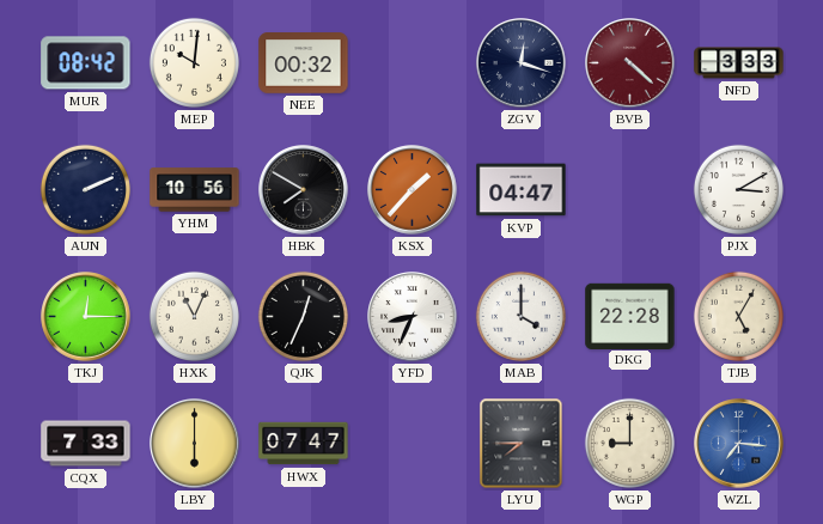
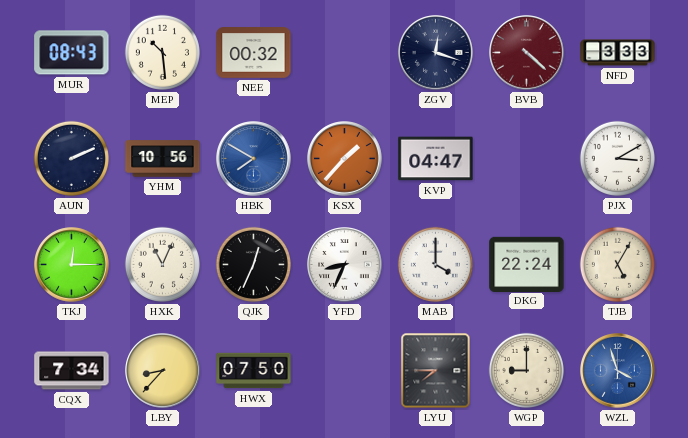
MUR: 08:42 -> 08:43 (72, 53)
MEP: 10:01 -> 10:29 (162, 52)
HBK dial: black -> blue (254, 159)
DKG: 22:28 -> 22:24 (527, 264)
CQX: 7:33 -> 7:34 (72, 371)
LBY: 6:00 -> 8:37 (163, 371)
HWX: 07:47 -> 07:50 (254, 371)
WZL: 7:16 -> 3:57 (618, 371)
